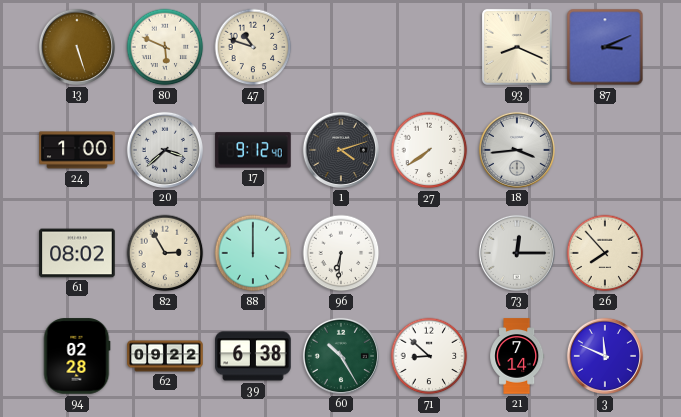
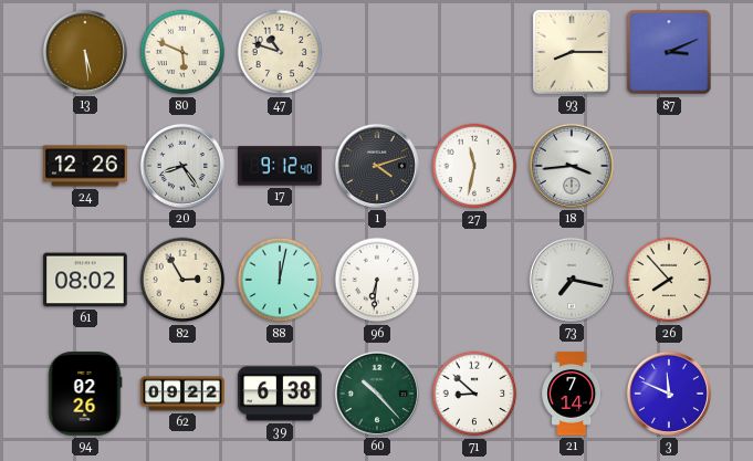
13: 5:27 -> 5:29 (85, 52)
93: 8:19 -> 8:15 (572, 52)
24: 1:00 -> 12:26 (85, 166)
20: 3:38 -> 8:24 (182, 166)
27: 7:39 -> 11:32 (474, 166)
88: 12:00 -> 12:02 (280, 280)
73: 12:15 -> 7:17 (572, 280)
94: 02:28 -> 02:26 (85, 394)
60: 10:25 -> 10:23 (377, 394)
